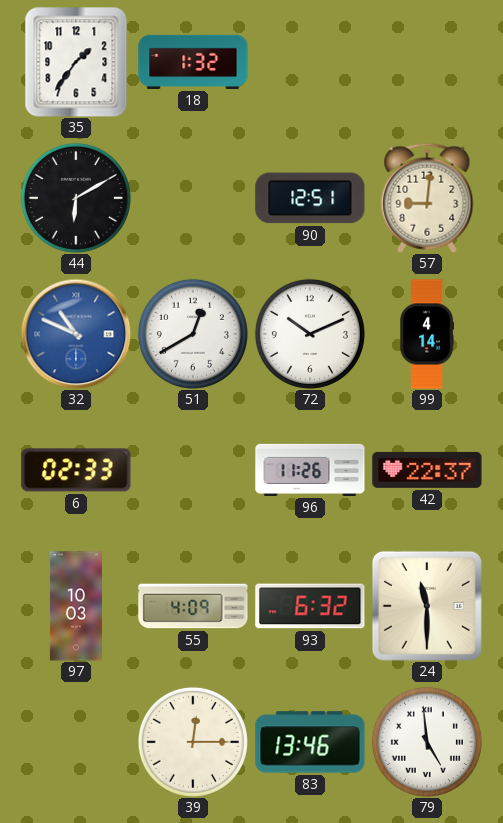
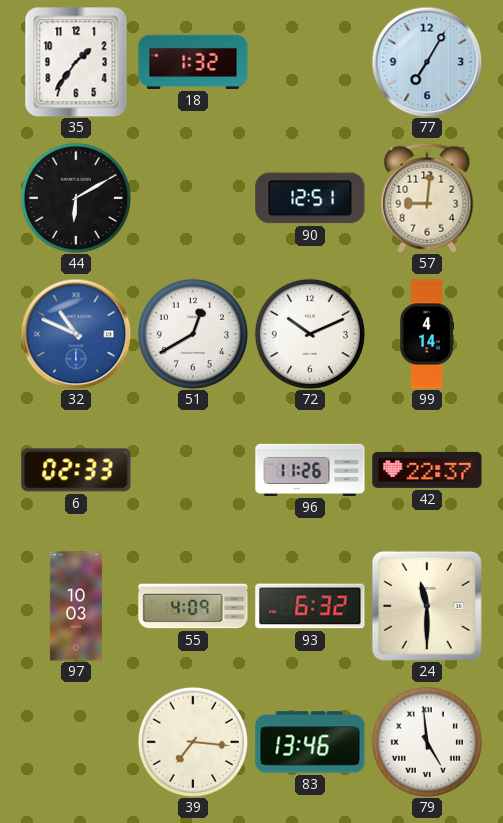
77: none -> 7:05 (427, 62)
39: 12:15 -> 7:16 (193, 742)
